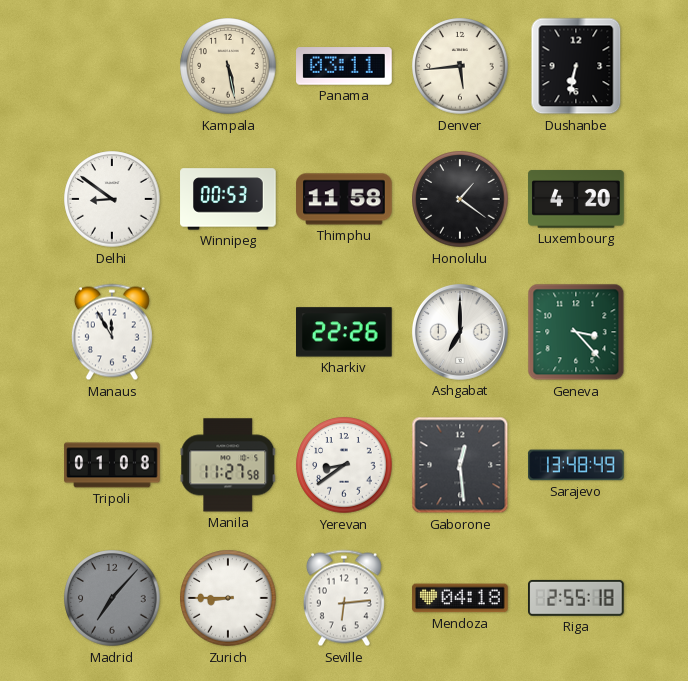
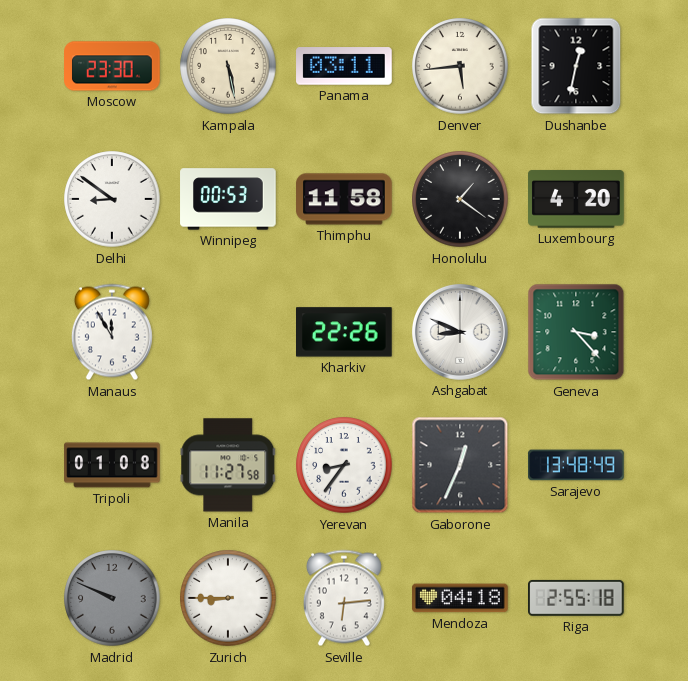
Moscow: none -> 23:30 (112, 66)
Dushanbe: 6:32 -> 12:32 (576, 66)
Ashgabat: 7:00 -> 8:49 (460, 332)
Yerevan: 8:39 -> 8:36 (344, 465)
Gaborone: 12:29 -> 12:34 (460, 465)
Madrid: 7:07 -> 9:49 (112, 598)
